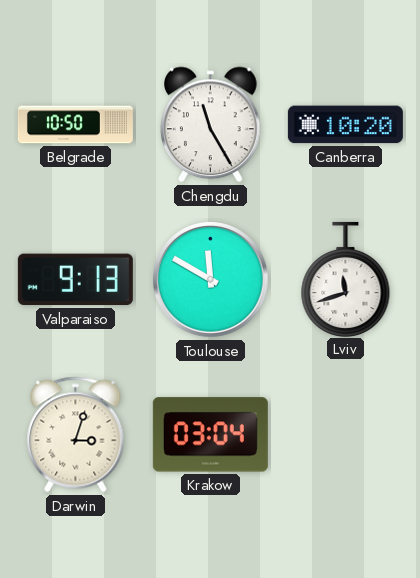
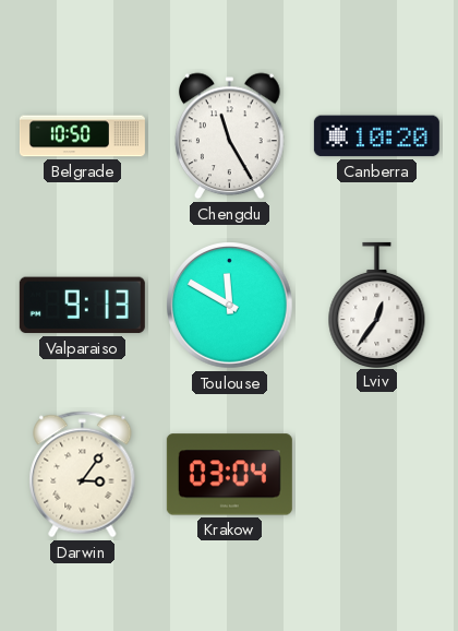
Lviv: 11:42 -> 12:36 (377, 305)
Darwin: 3:03 -> 3:06 (83, 475)
